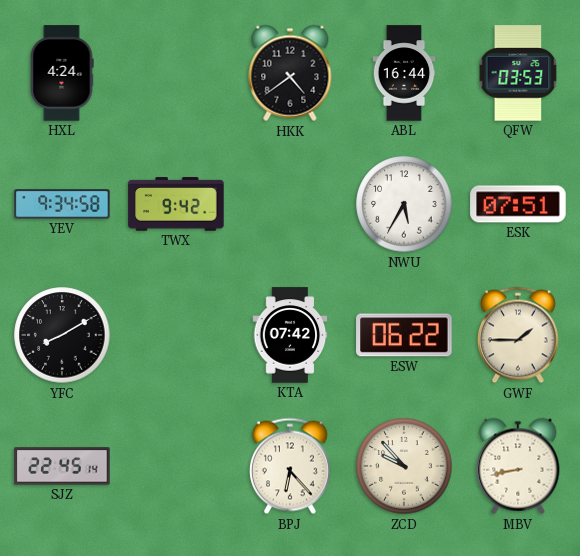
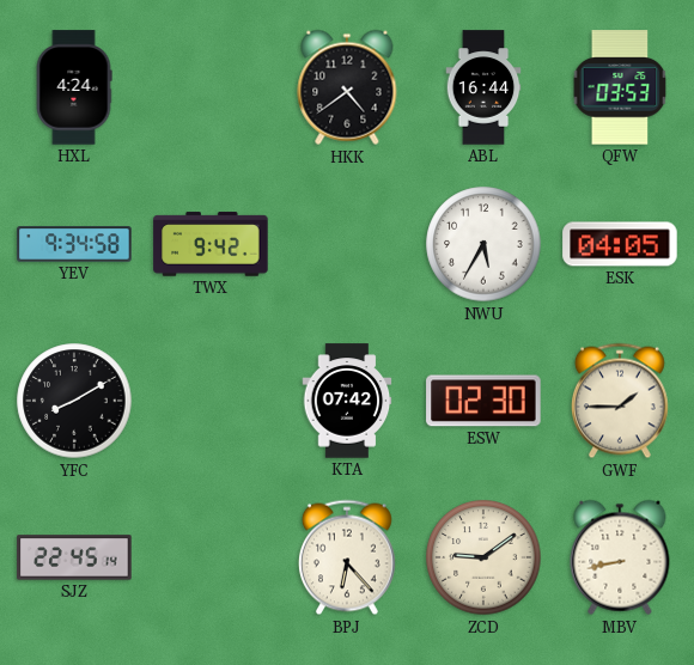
ESK: 07:51 -> 04:05 (620, 244)
ESW: 06:22 -> 02:30 (483, 401)
ZCD: 9:53 -> 9:09 (483, 557)
